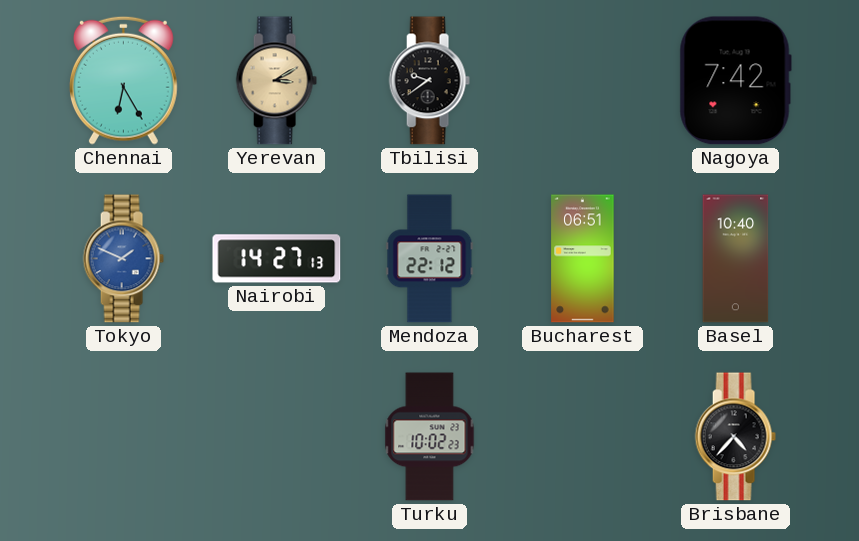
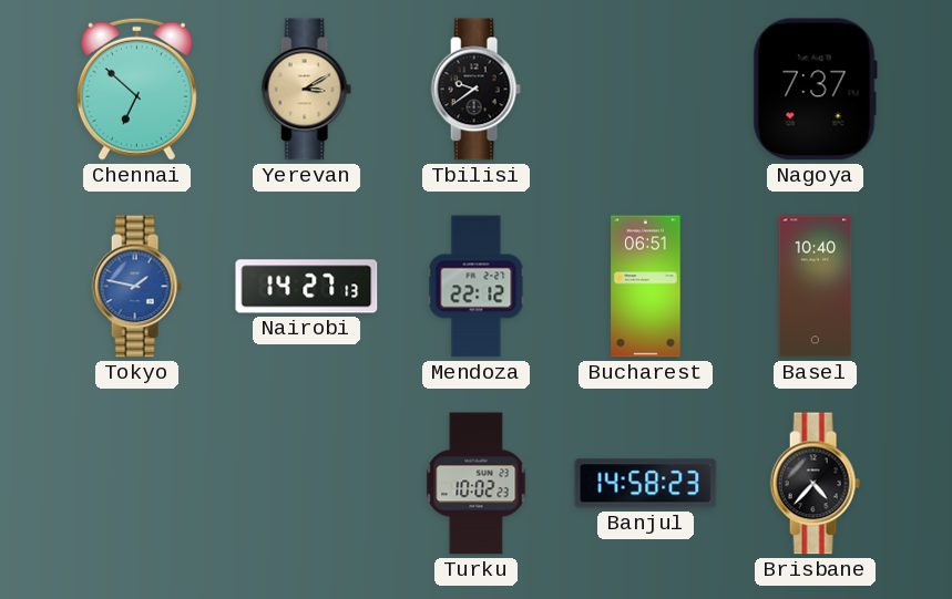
Chennai: 6:25 -> 6:52 (136, 89)
Nagoya: 7:42 -> 7:37 (815, 90)
Tokyo: 1:49 -> 1:47 (136, 287)
Banjul: none -> 14:58 (646, 484)
